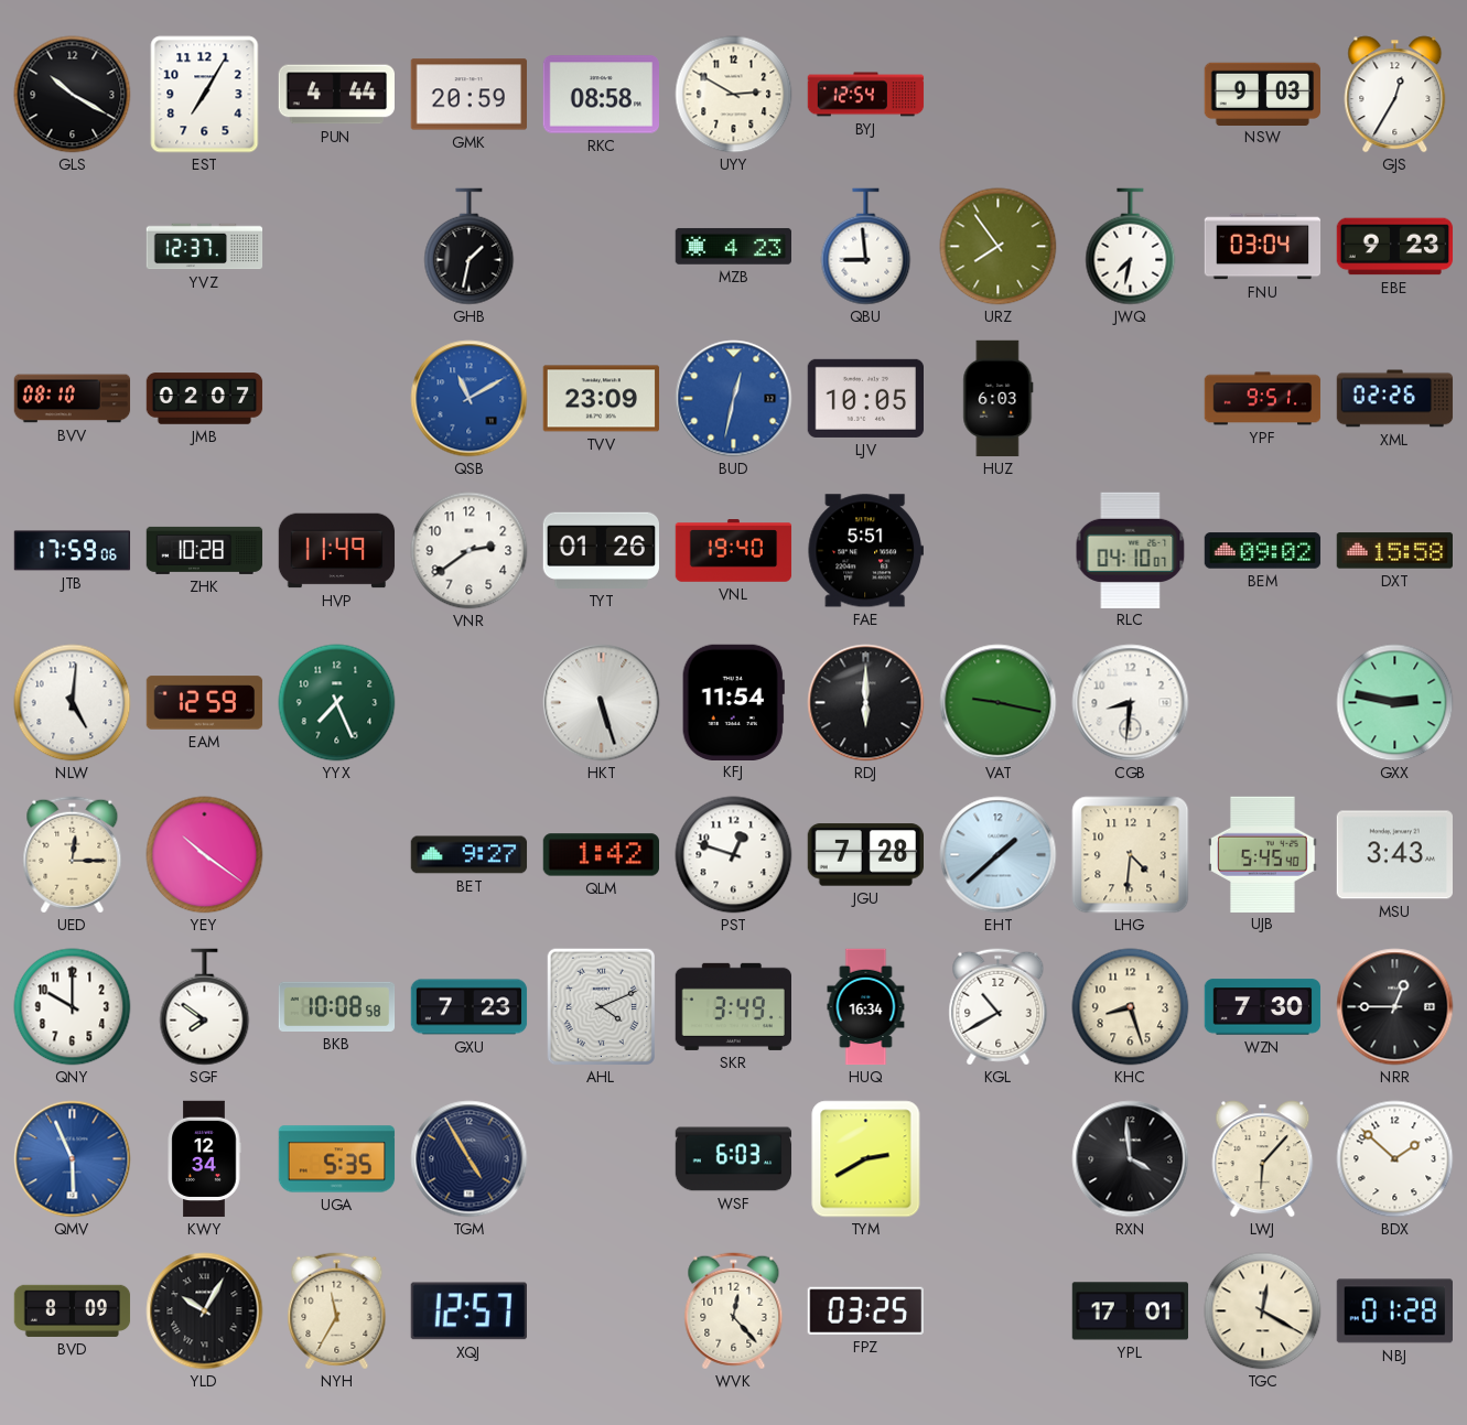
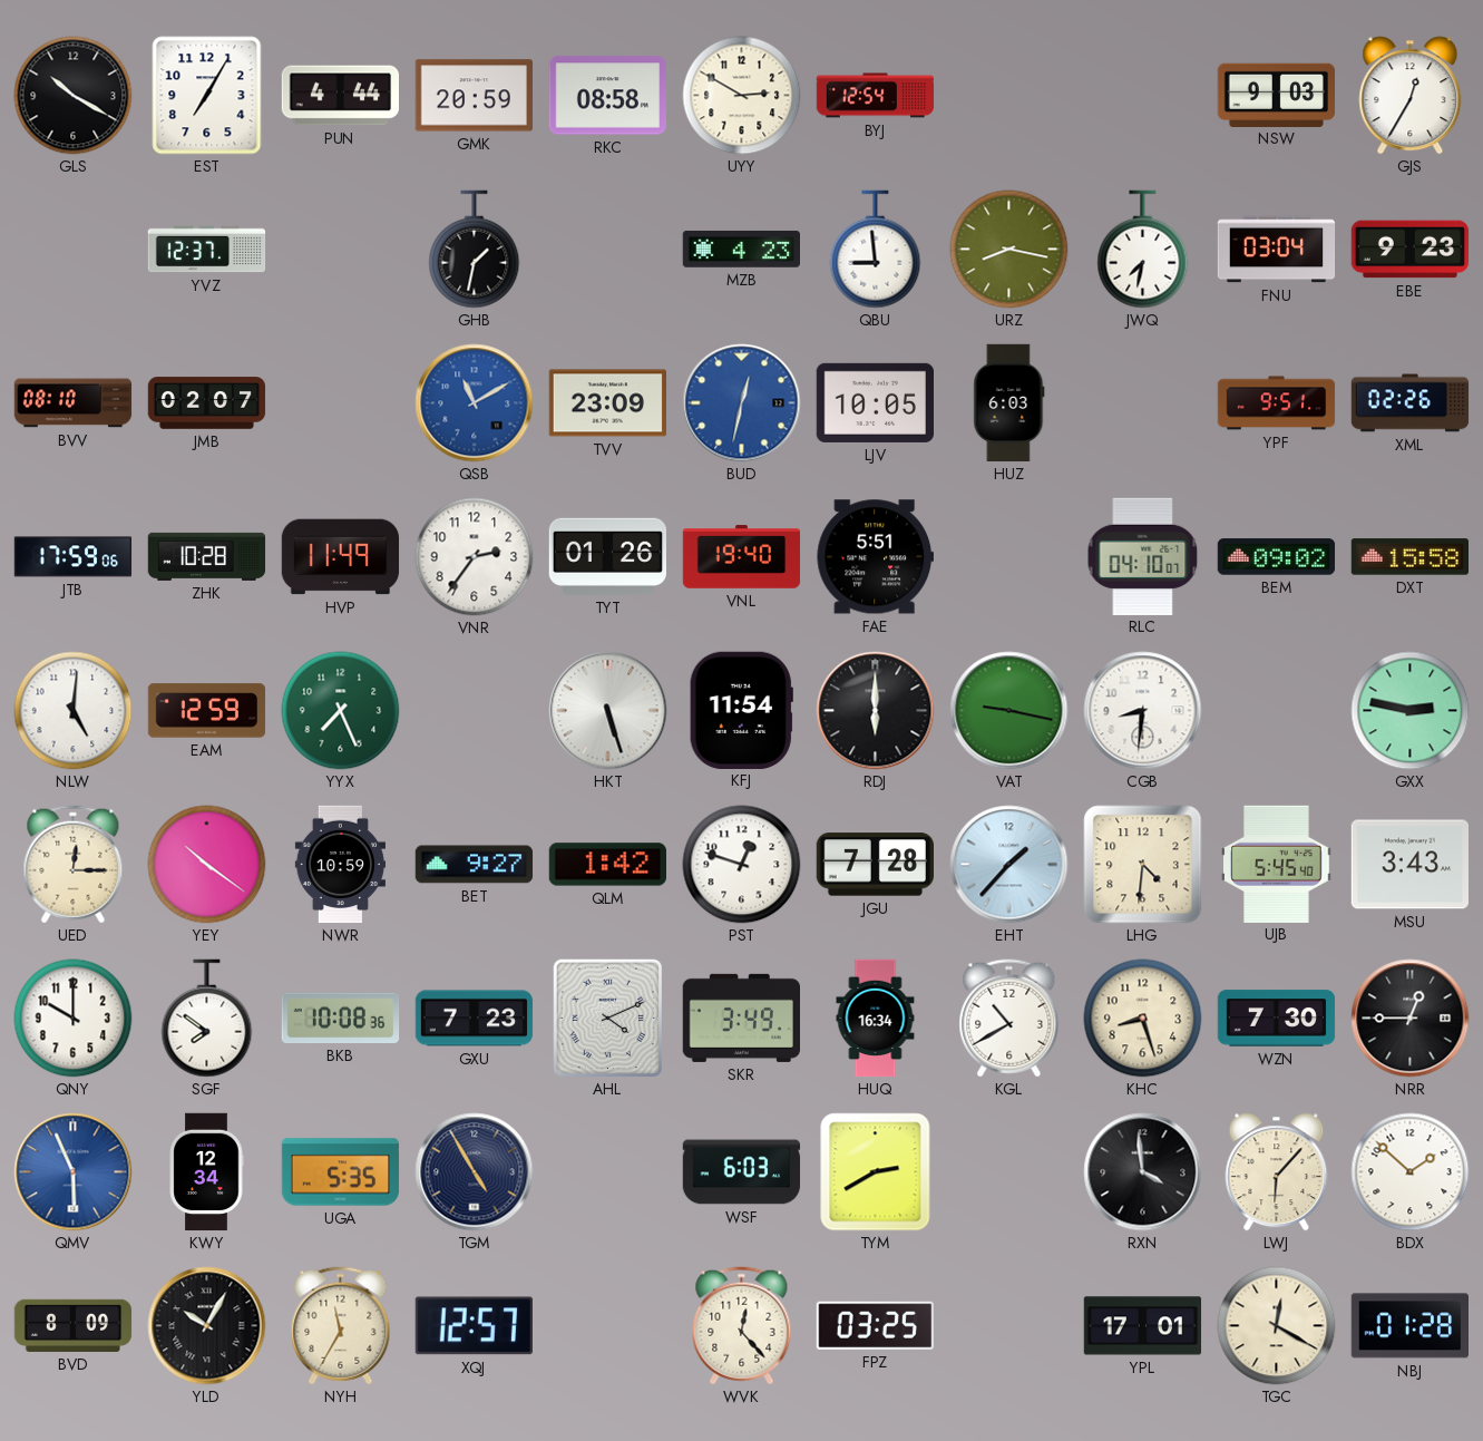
URZ: 7:54 -> 8:17 (1009, 250)
VNR: 2:39 -> 2:36 (475, 557)
NWR: none -> 10:59 (340, 865)
EHT: 1:38 -> 1:37 (1009, 865)
BKB: 10:08:58 -> 10:08:36 (341, 1018)
